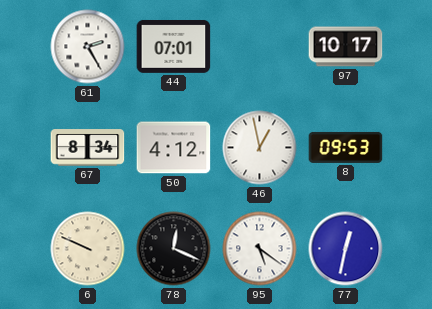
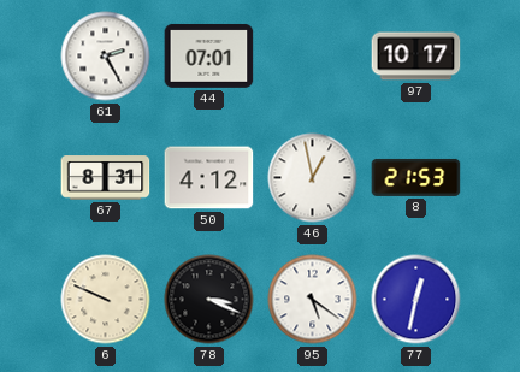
67: 8:34 -> 8:31 (106, 178)
8: 09:53 -> 21:53 (416, 177)
78: 12:19 -> 3:19 (209, 300)
